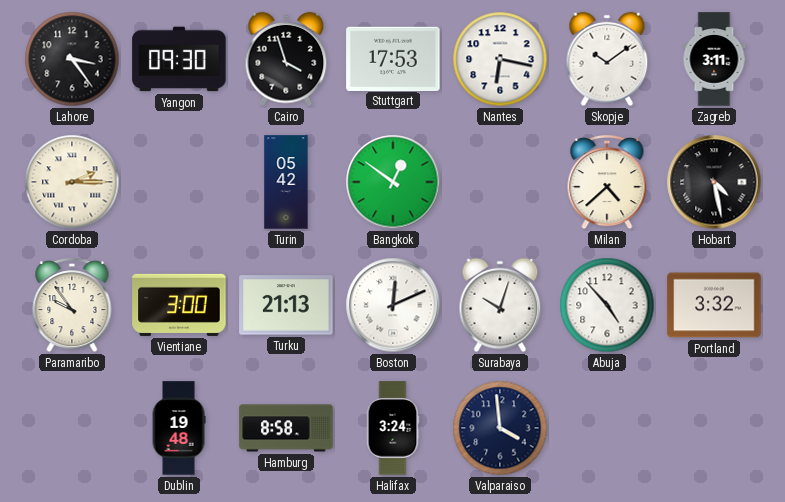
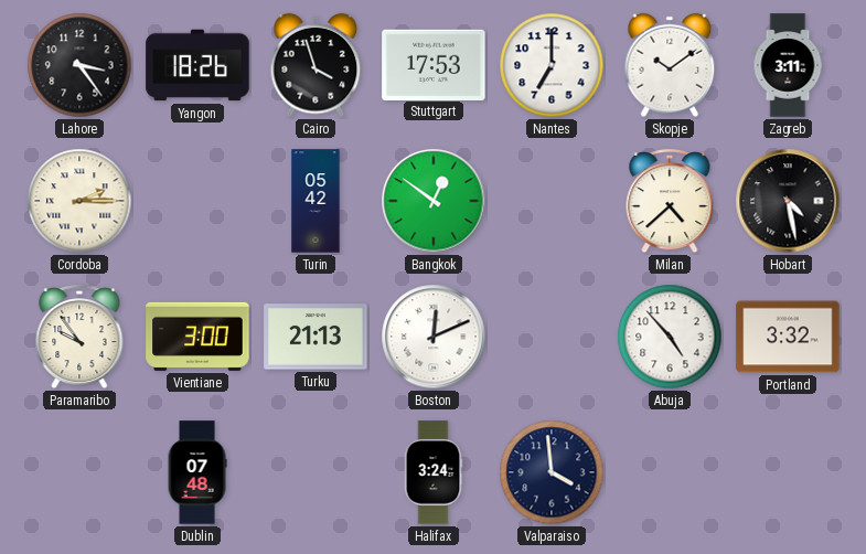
Yangon: 09:30 -> 18:26 (197, 65)
Nantes: 6:17 -> 7:00 (552, 65)
Surabaya: 10:03 -> none (500, 305)
Dublin: 19:48 -> 07:48 (197, 472)
Hamburg: 8:58 -> none (286, 428)
